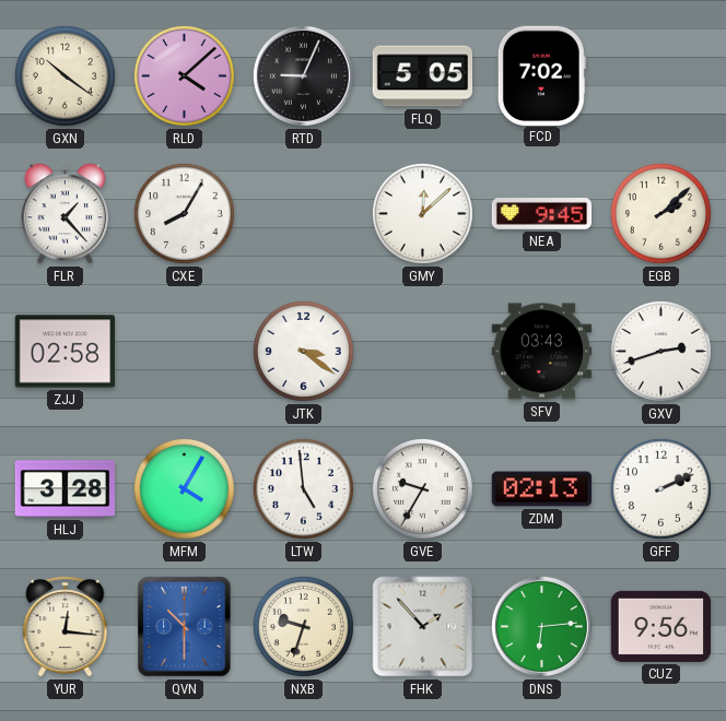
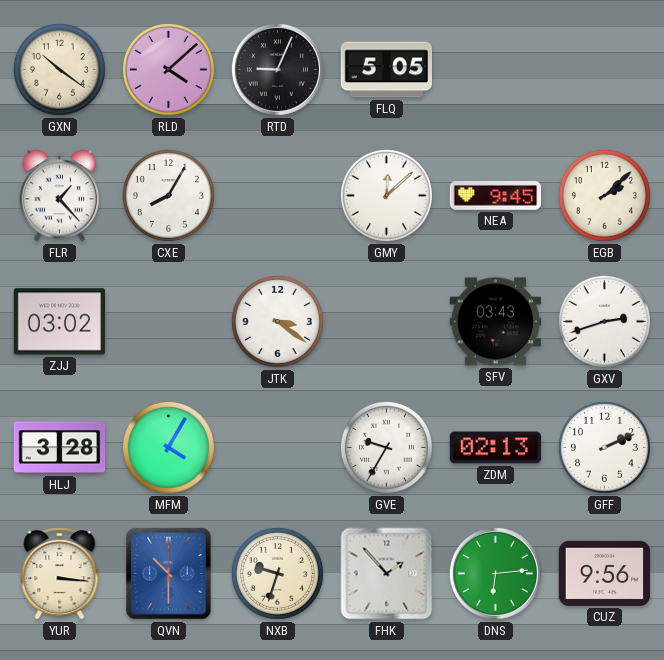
FCD: 7:02 -> none (541, 75)
ZJJ: 02:58 -> 03:02 (59, 322)
LTW: 4:59 -> none (303, 488)
YUR: 12:16 -> 3:16 (60, 574)
